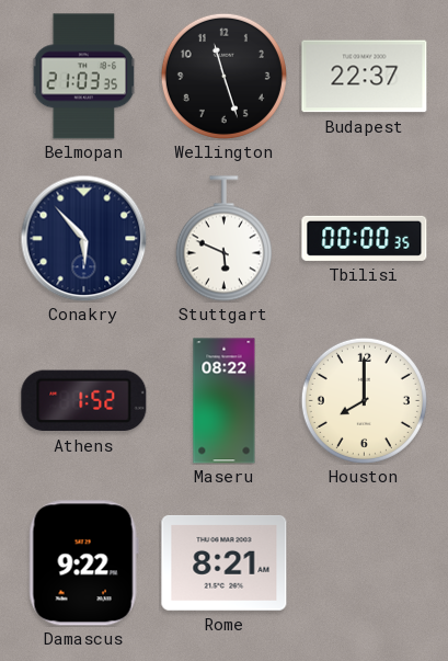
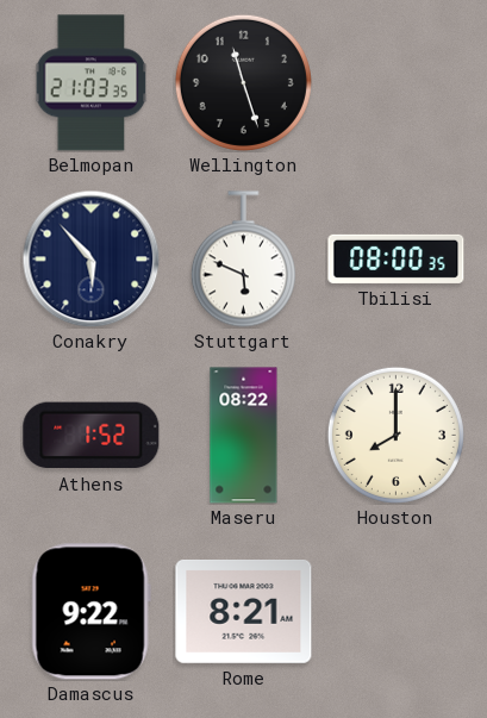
Budapest: 22:37 -> none (365, 77)
Tbilisi: 00:00 -> 08:00 (397, 258)
